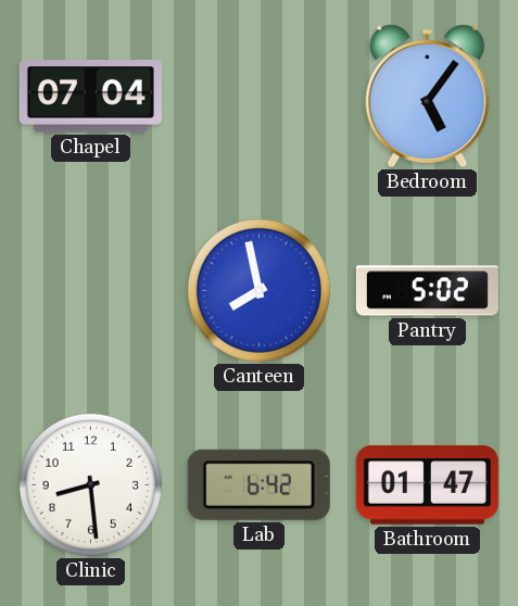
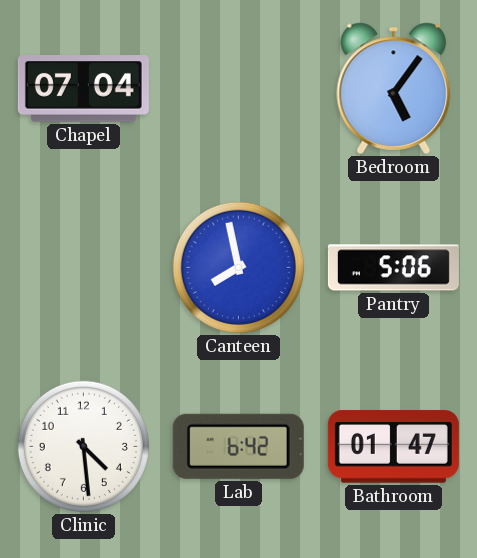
Pantry: 5:02 -> 5:06 (393, 268)
Clinic: 8:29 -> 4:29 (83, 446)
